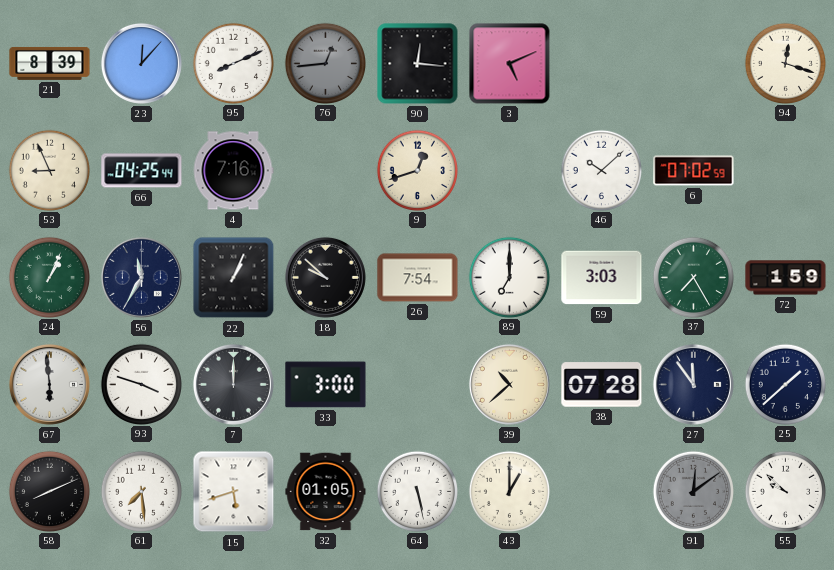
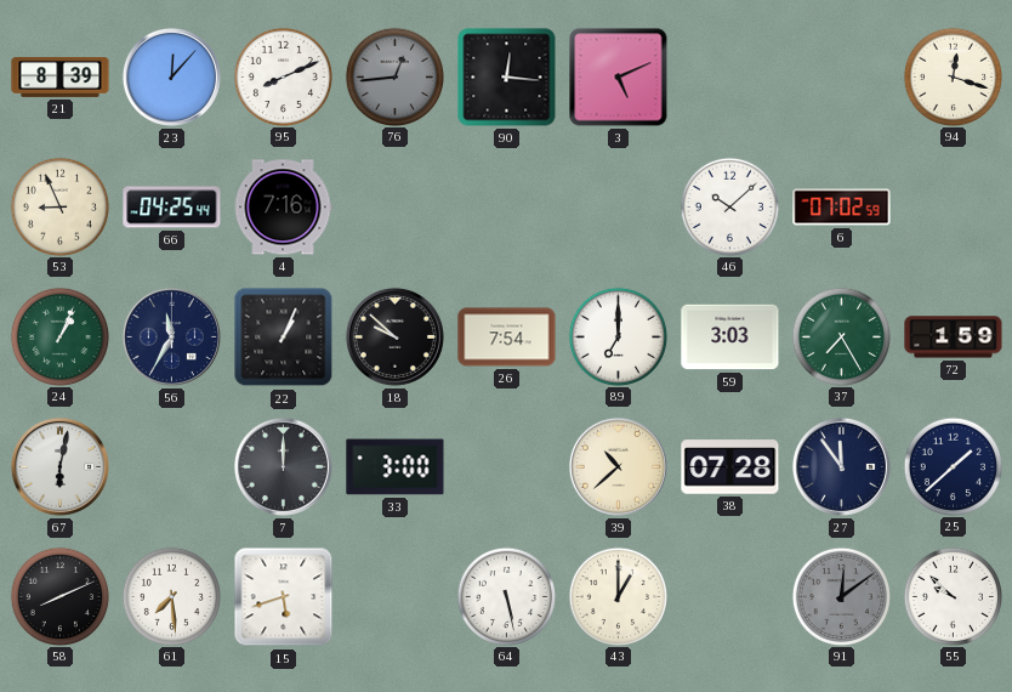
9: 12:42 -> none (417, 170)
67: 5:59 -> 6:02 (59, 466)
93: 3:48 -> none (141, 384)
32: 01:05 -> none (326, 492)
